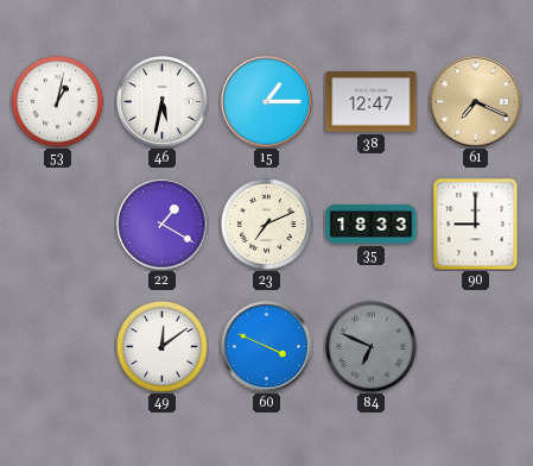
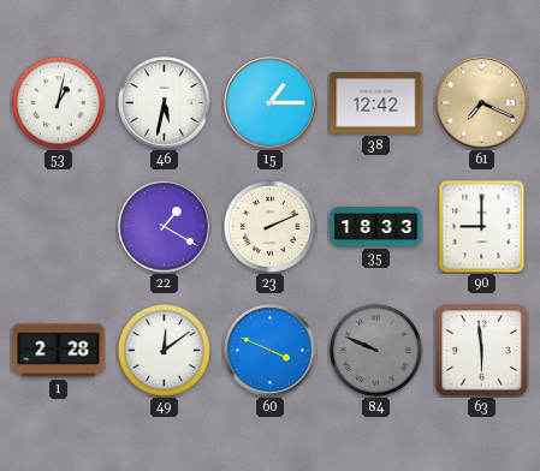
38: 12:47 -> 12:42 (376, 103)
23: 7:11 -> 2:11 (269, 226)
1: none -> 2:28 (59, 351)
84: 6:49 -> 9:49 (375, 350)
63: none -> 5:59 (482, 351)
